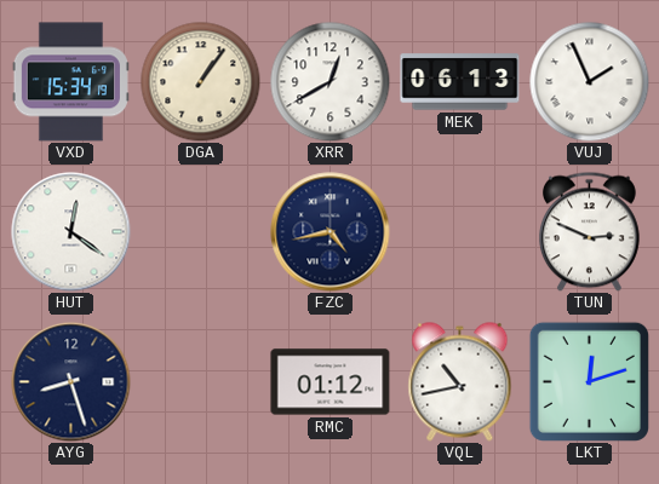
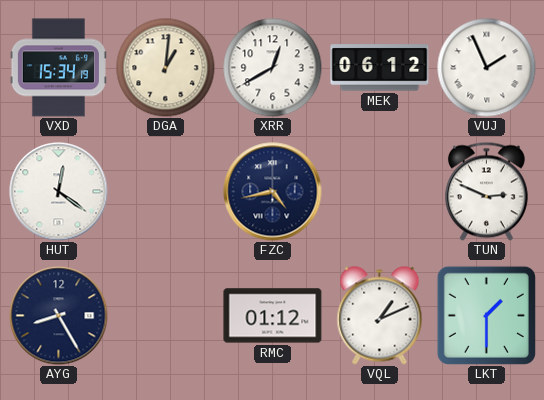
DGA: 1:06 -> 1:01 (166, 68)
MEK: 06:13 -> 06:12 (380, 68)
AYG: 8:27 -> 8:25 (59, 316)
VQL: 10:43 -> 1:11 (380, 316)
LKT: 12:12 -> 1:30 (486, 315)
